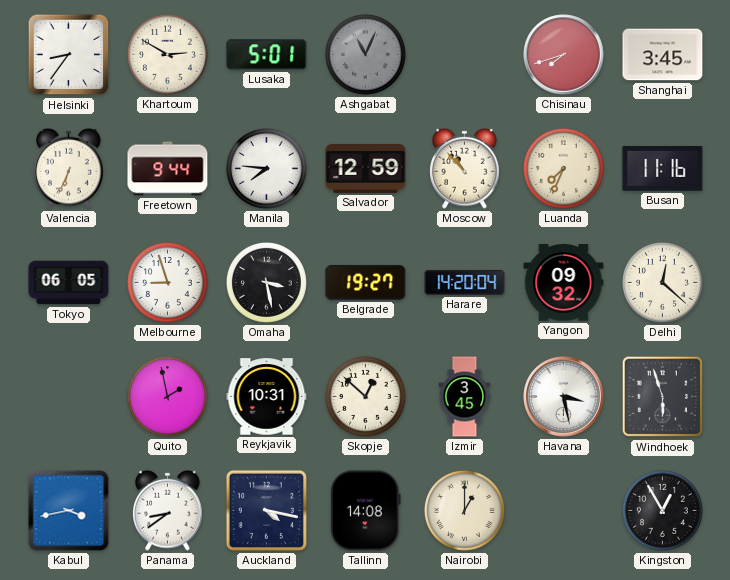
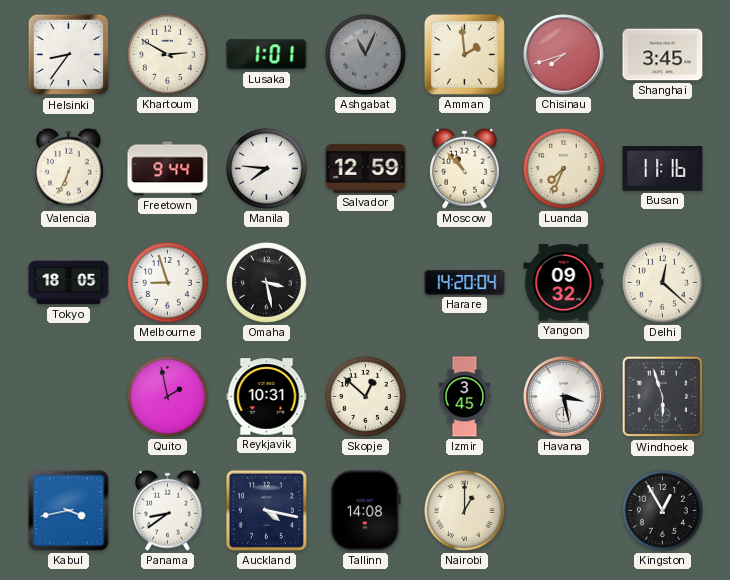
Lusaka: 5:01 -> 1:01 (267, 55)
Amman: none -> 1:59 (464, 54)
Tokyo: 06:05 -> 18:05 (69, 283)
Belgrade: 19:27 -> none (366, 282)
